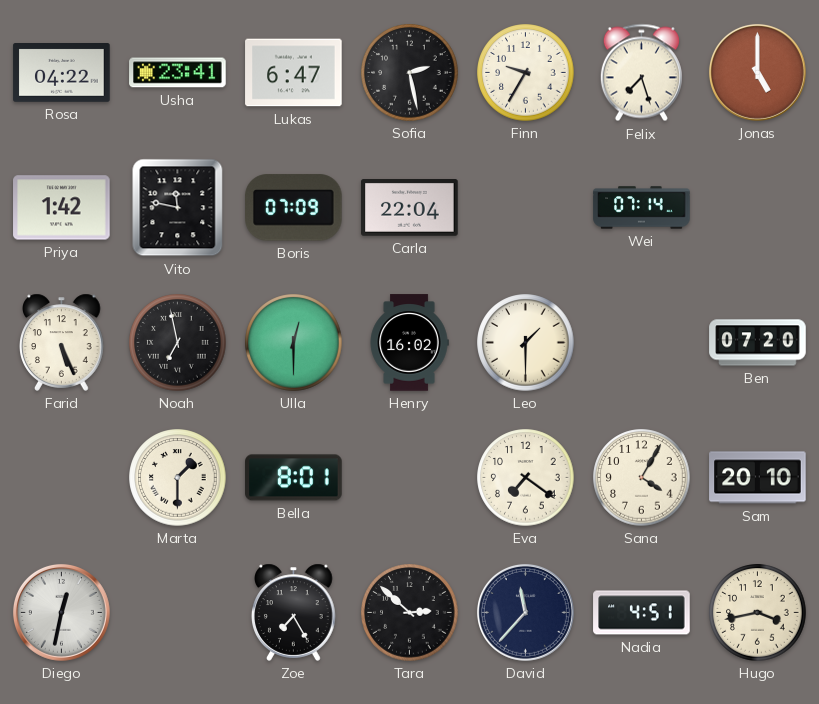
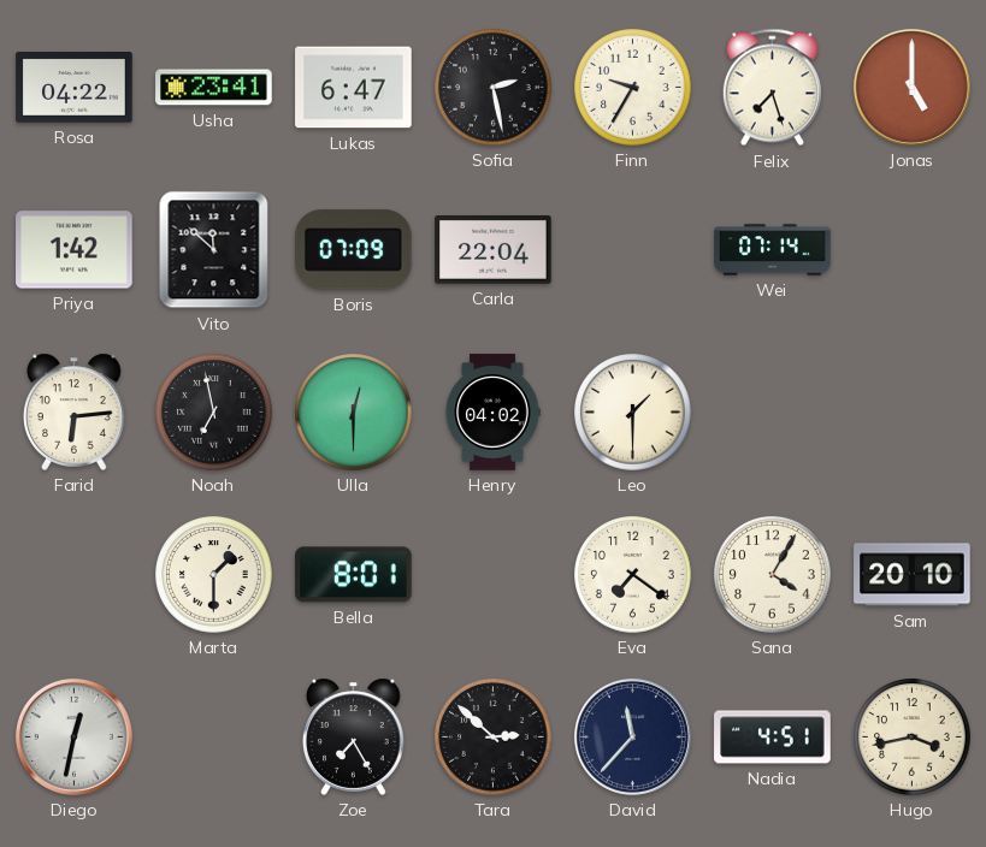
Vito: 11:47 -> 11:52 (214, 250)
Farid: 5:26 -> 6:14 (75, 411)
Henry: 16:02 -> 04:02 (492, 413)
Ben: 07:20 -> none (758, 343)
